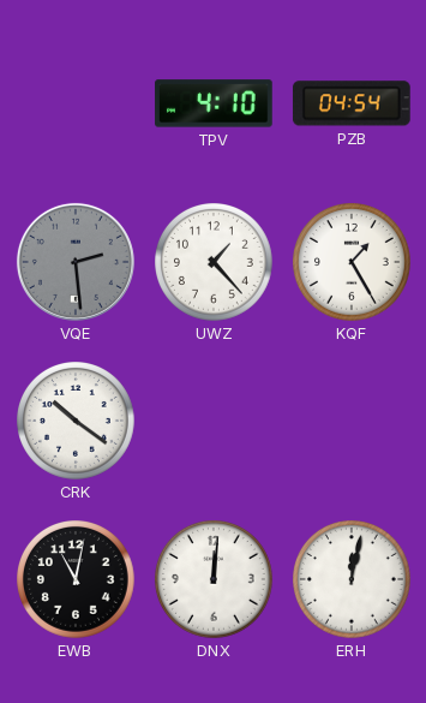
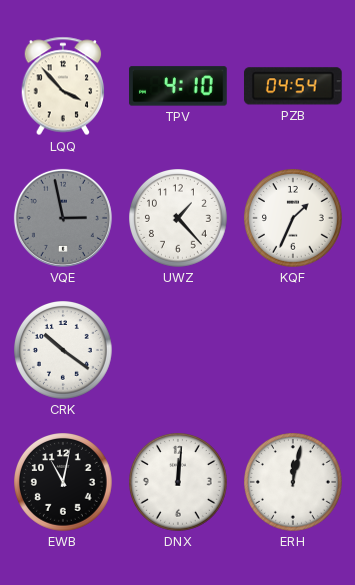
LQQ: none -> 3:53 (63, 86)
VQE: 2:29 -> 2:58 (63, 218)
KQF: 1:25 -> 1:34 (294, 219)
